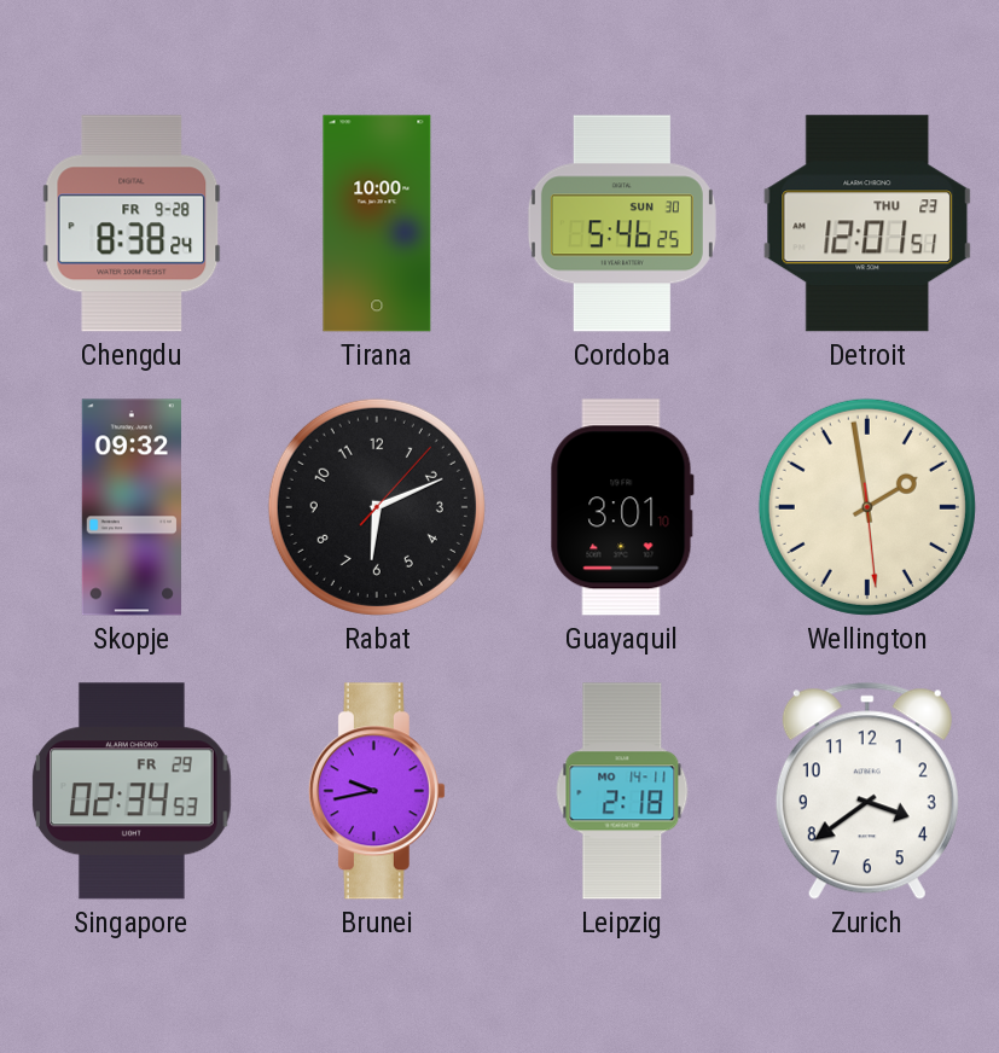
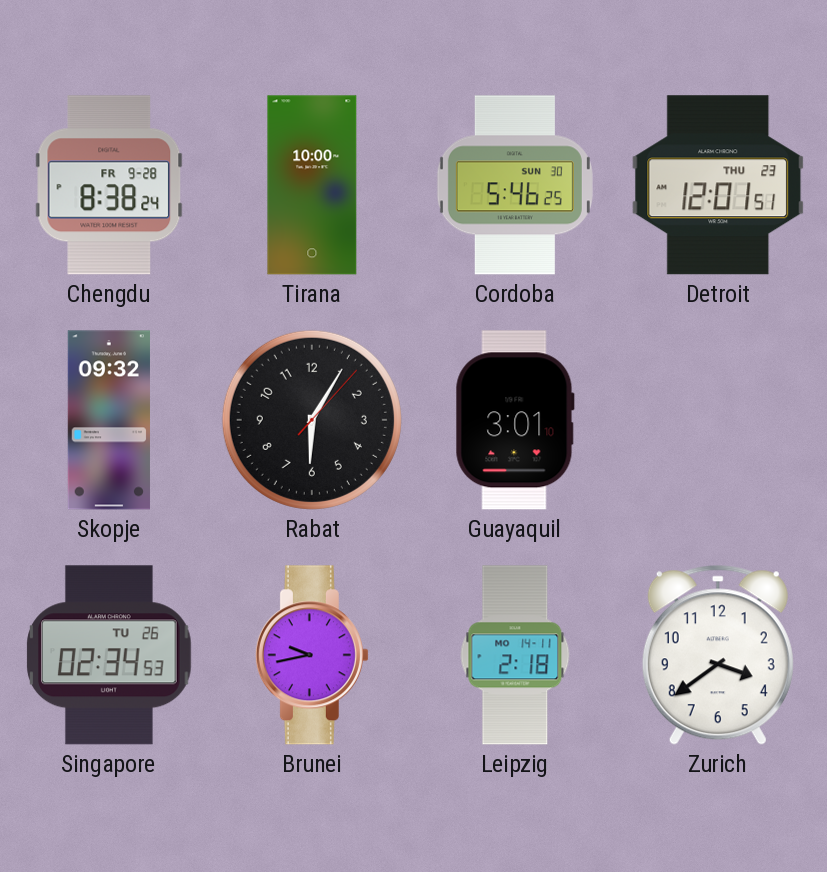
Rabat: 6:11 -> 6:05 (312, 420)
Wellington: 1:58 -> none (867, 507)
Singapore date: FR 29 -> TU 26 (109, 655)
